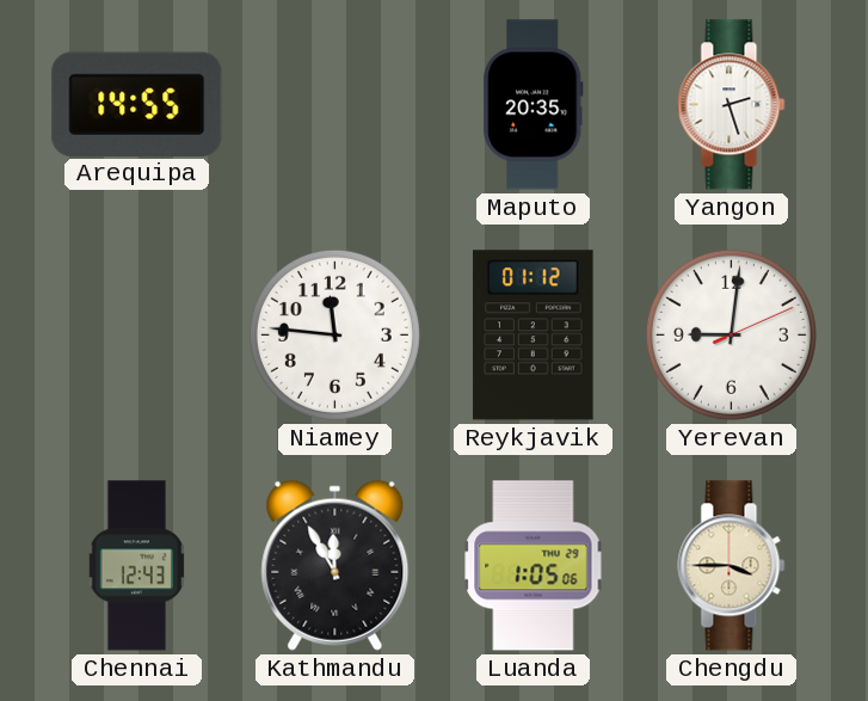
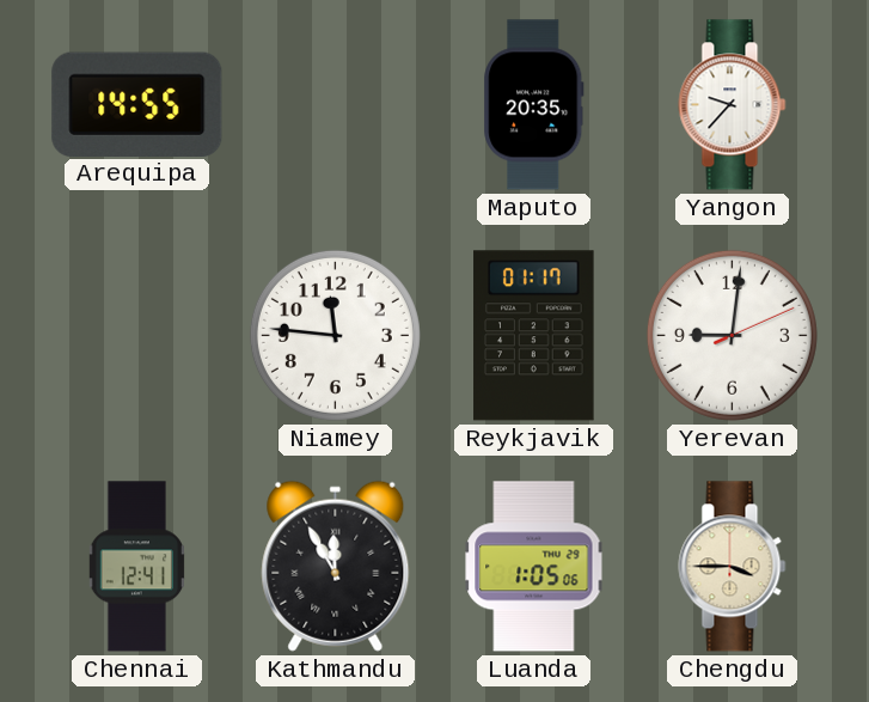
Yangon: 2:27 -> 9:37 (733, 105)
Reykjavik: 01:12 -> 01:17 (534, 336)
Chennai: 12:43 -> 12:41 (136, 567)
